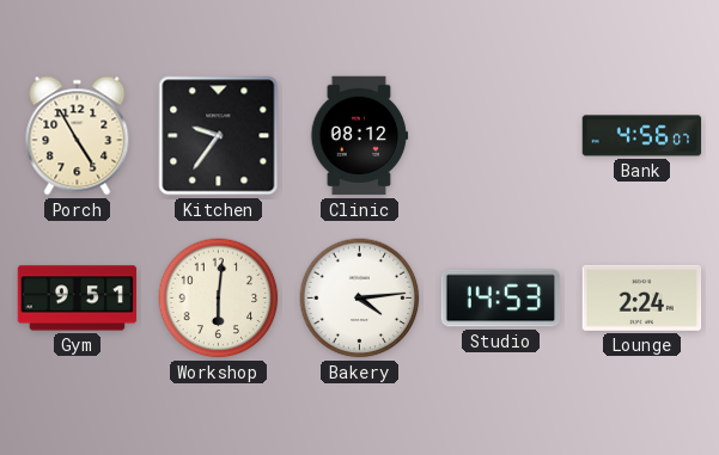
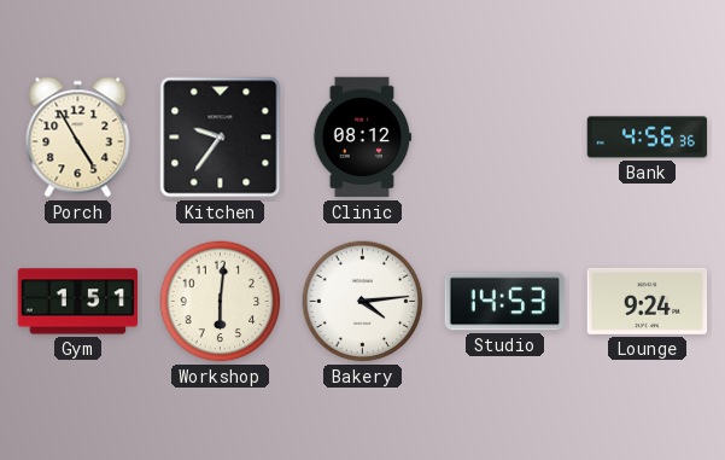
Bank: 4:56:07 -> 4:56:36 (648, 138)
Gym: 9:51 -> 1:51 (78, 302)
Lounge: 2:24 -> 9:24 (648, 301)
